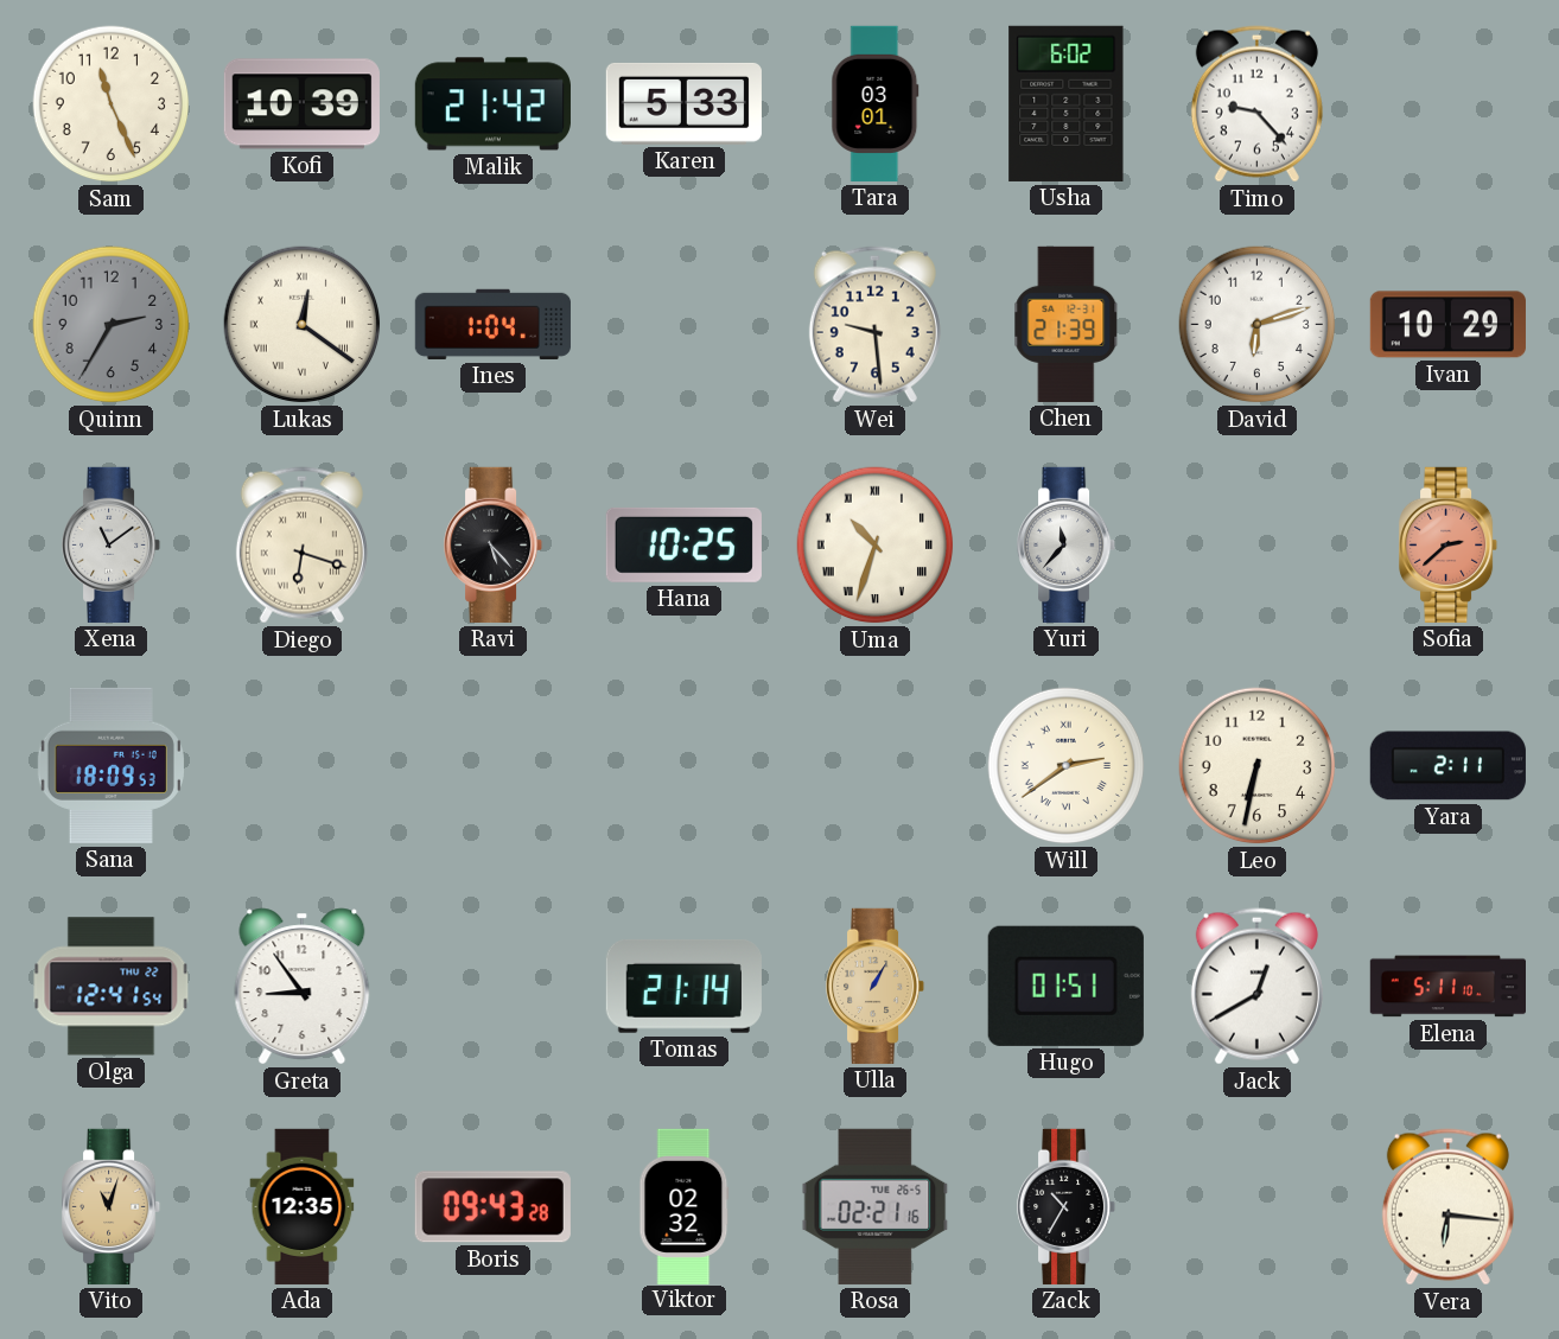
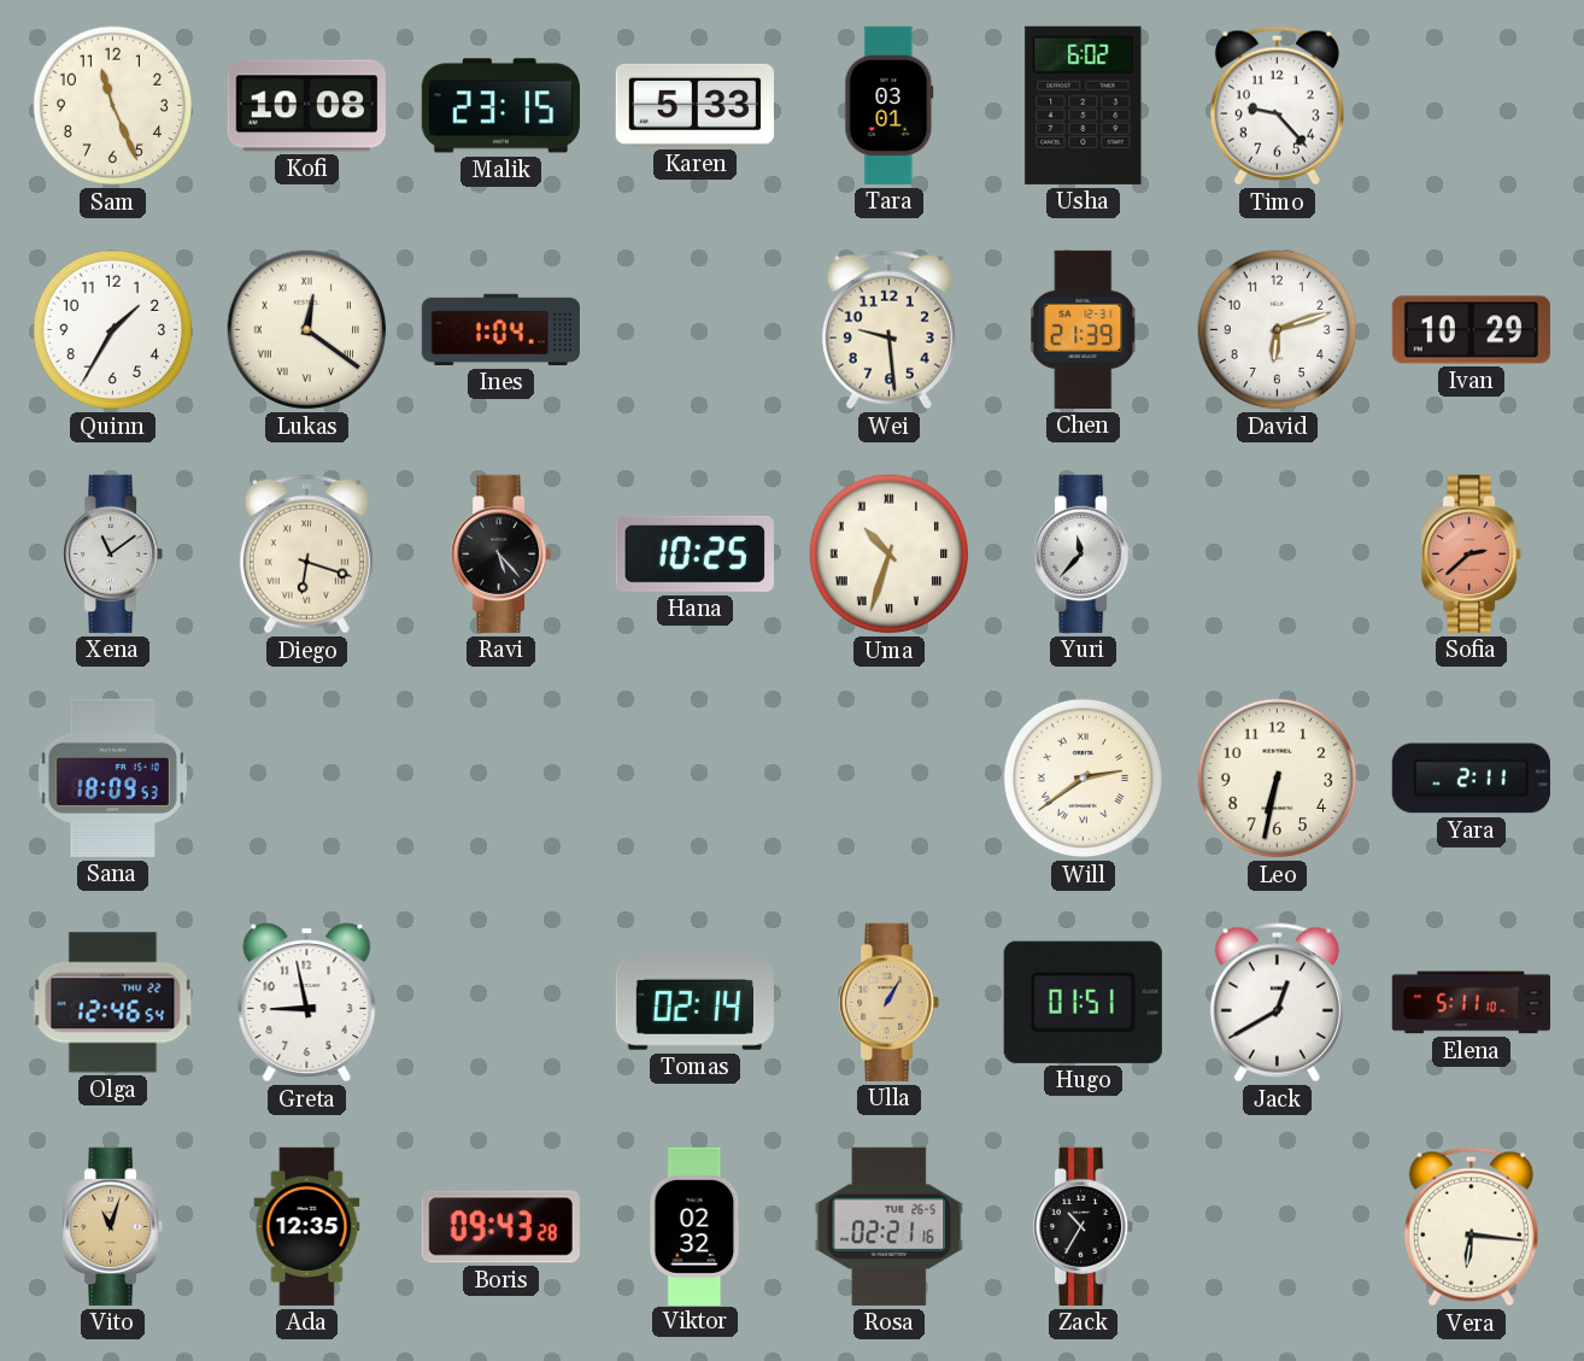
Kofi: 10:39 -> 10:08 (306, 106)
Malik: 21:42 -> 23:15 (500, 106)
Quinn: 2:35 -> 1:35 (113, 330)
Quinn dial: grey -> white (113, 330)
Olga: 12:41 -> 12:46 (113, 1003)
Greta: 8:54 -> 8:58 (307, 1003)
Tomas: 21:14 -> 02:14 (694, 1002)
